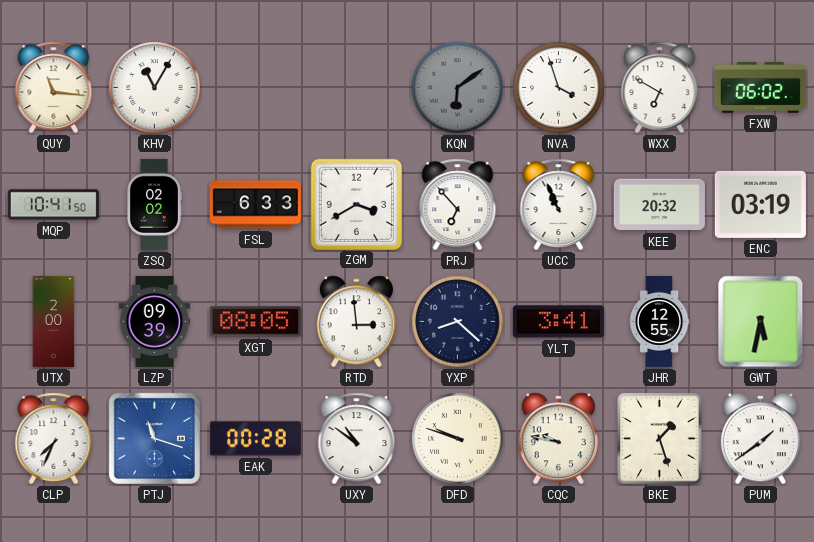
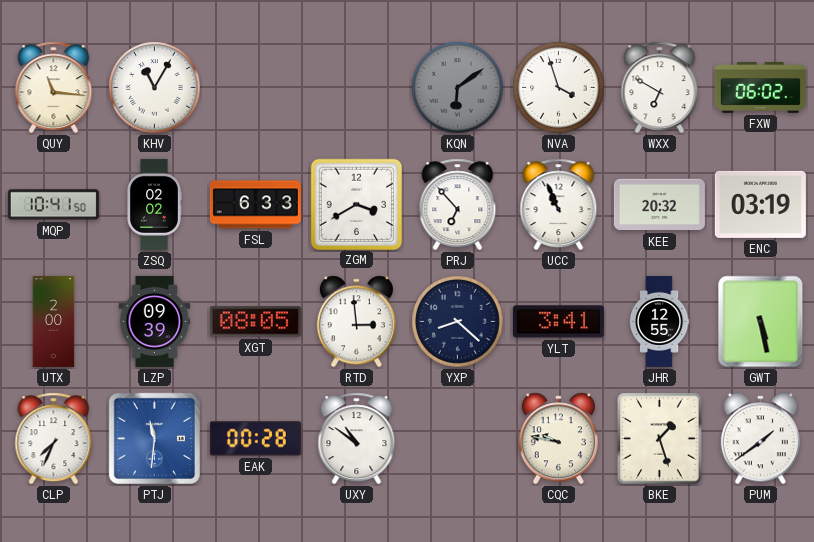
GWT: 5:32 -> 5:28 (761, 322)
PTJ: 11:18 -> 11:31 (154, 438)
DFD: 9:48 -> none (458, 439)
